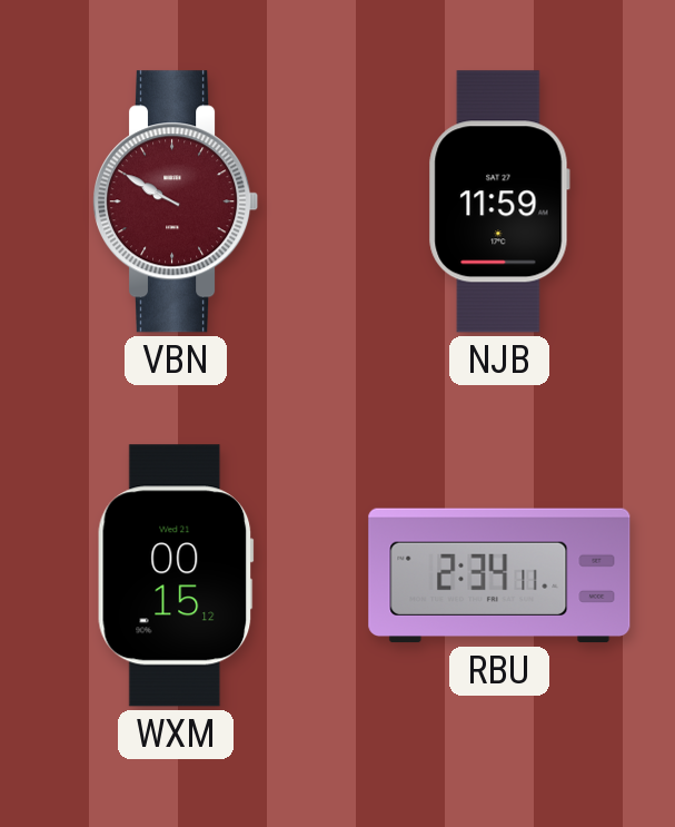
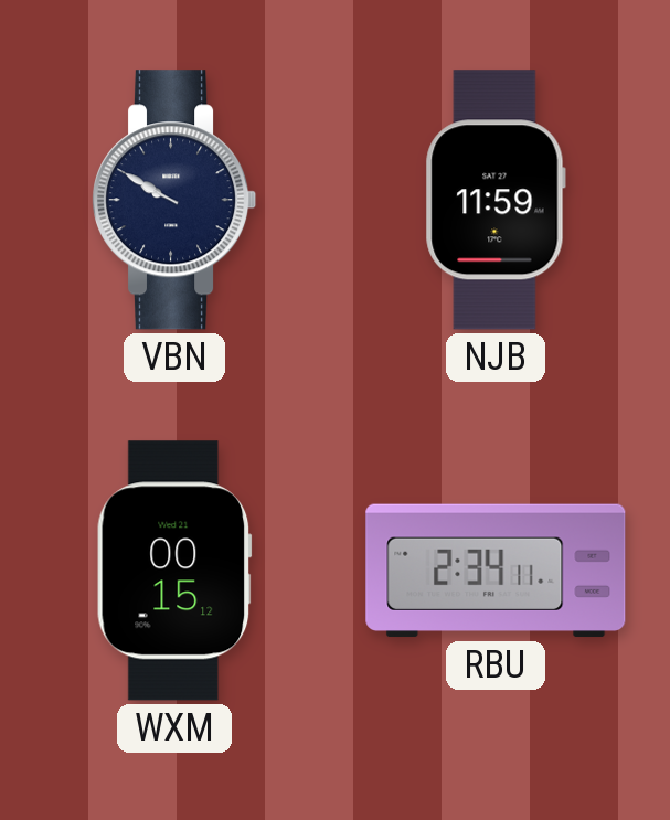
VBN dial: burgundy -> navy (174, 200)
